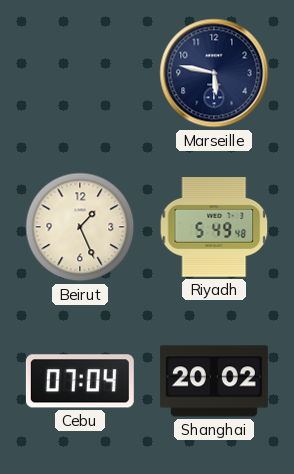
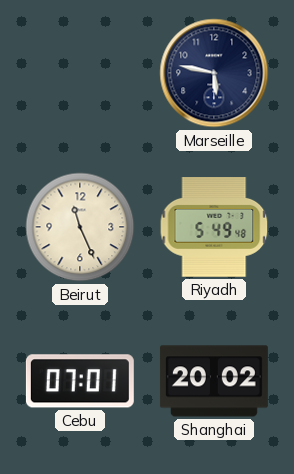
Beirut: 1:26 -> 11:26 (80, 227)
Cebu: 07:04 -> 07:01 (80, 381)
